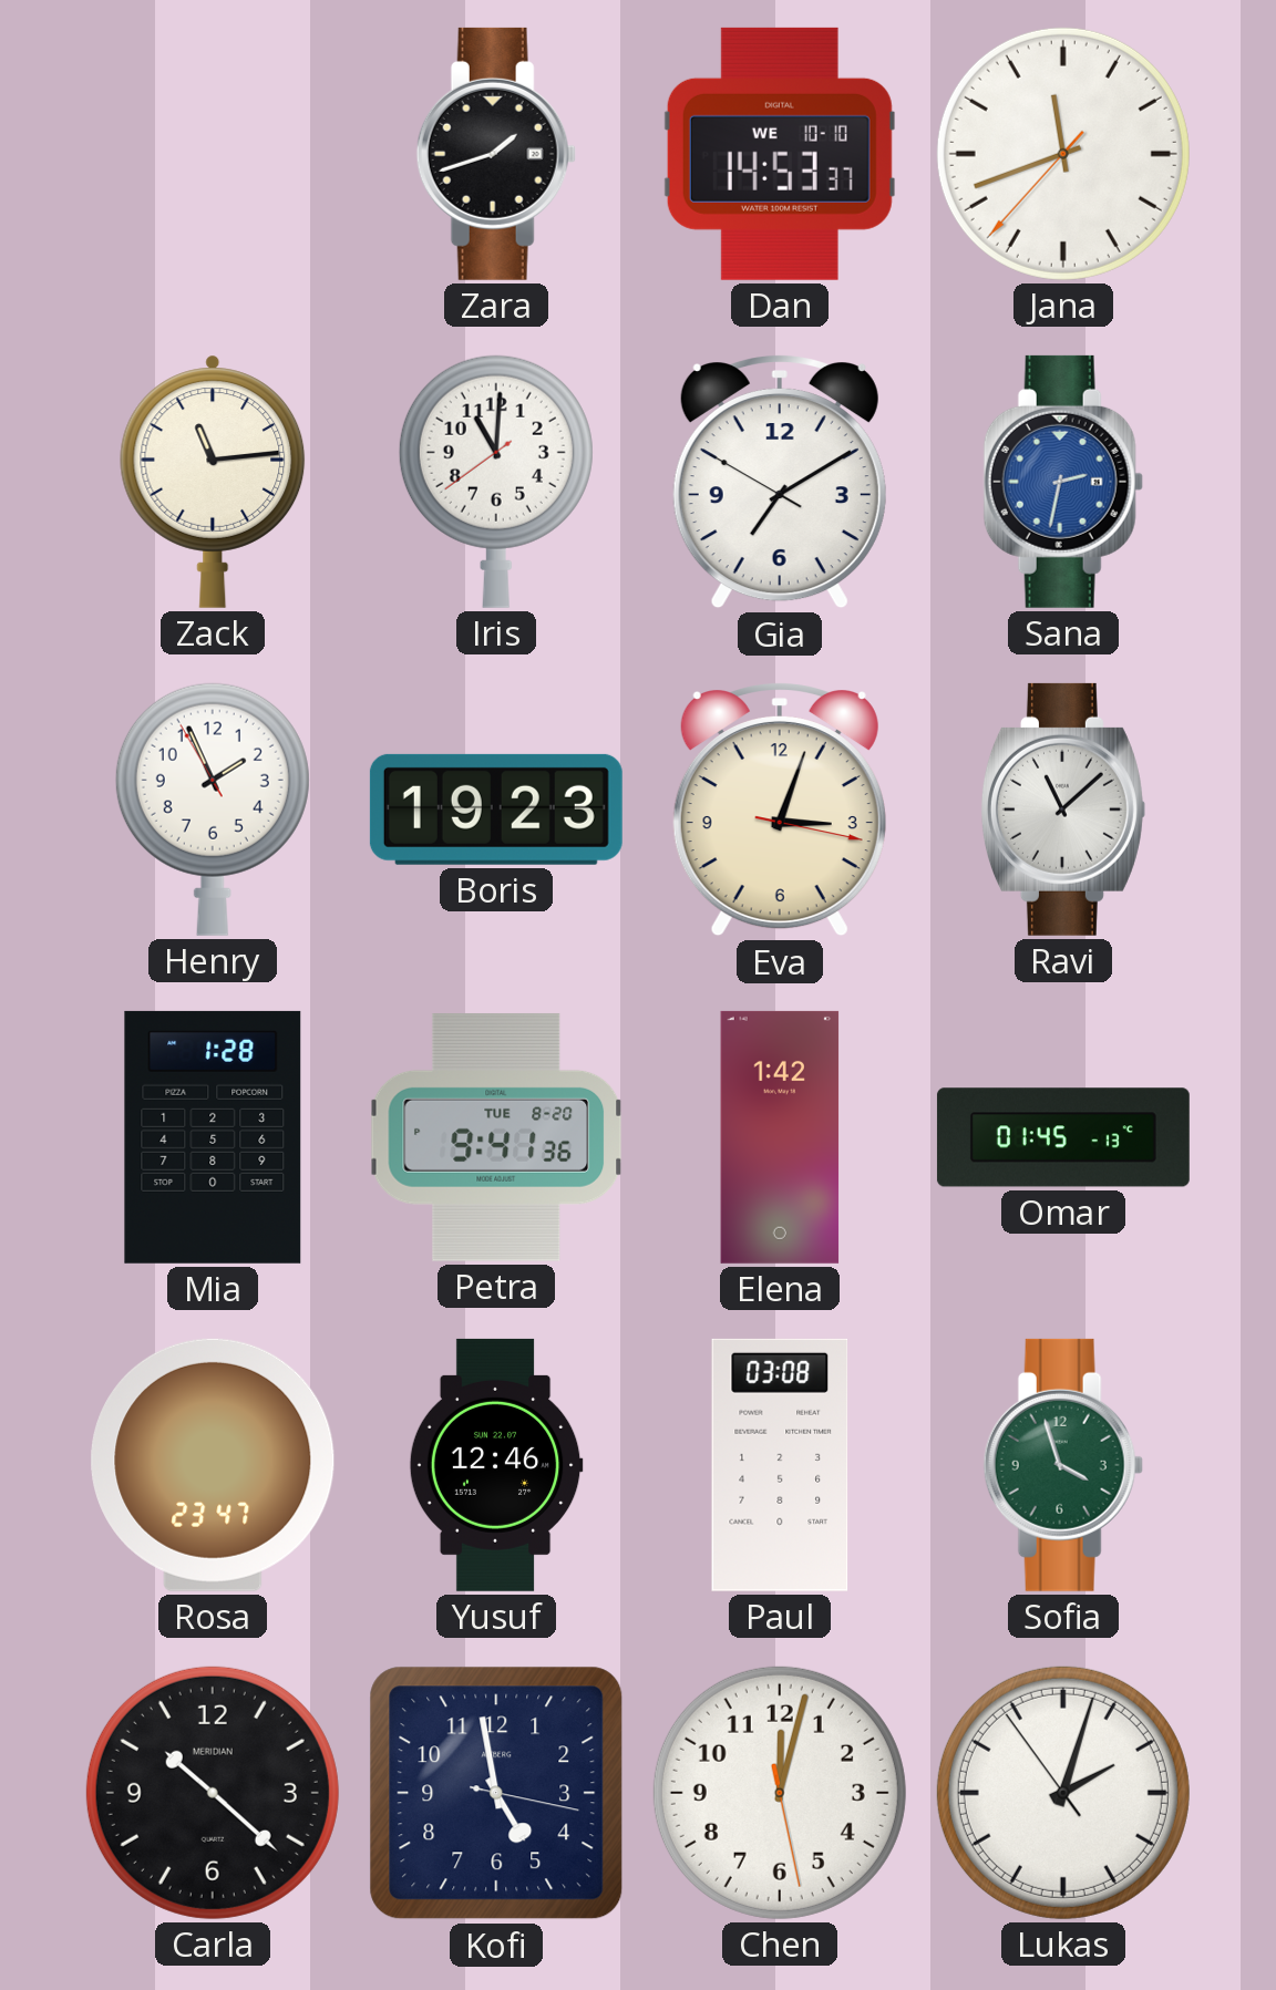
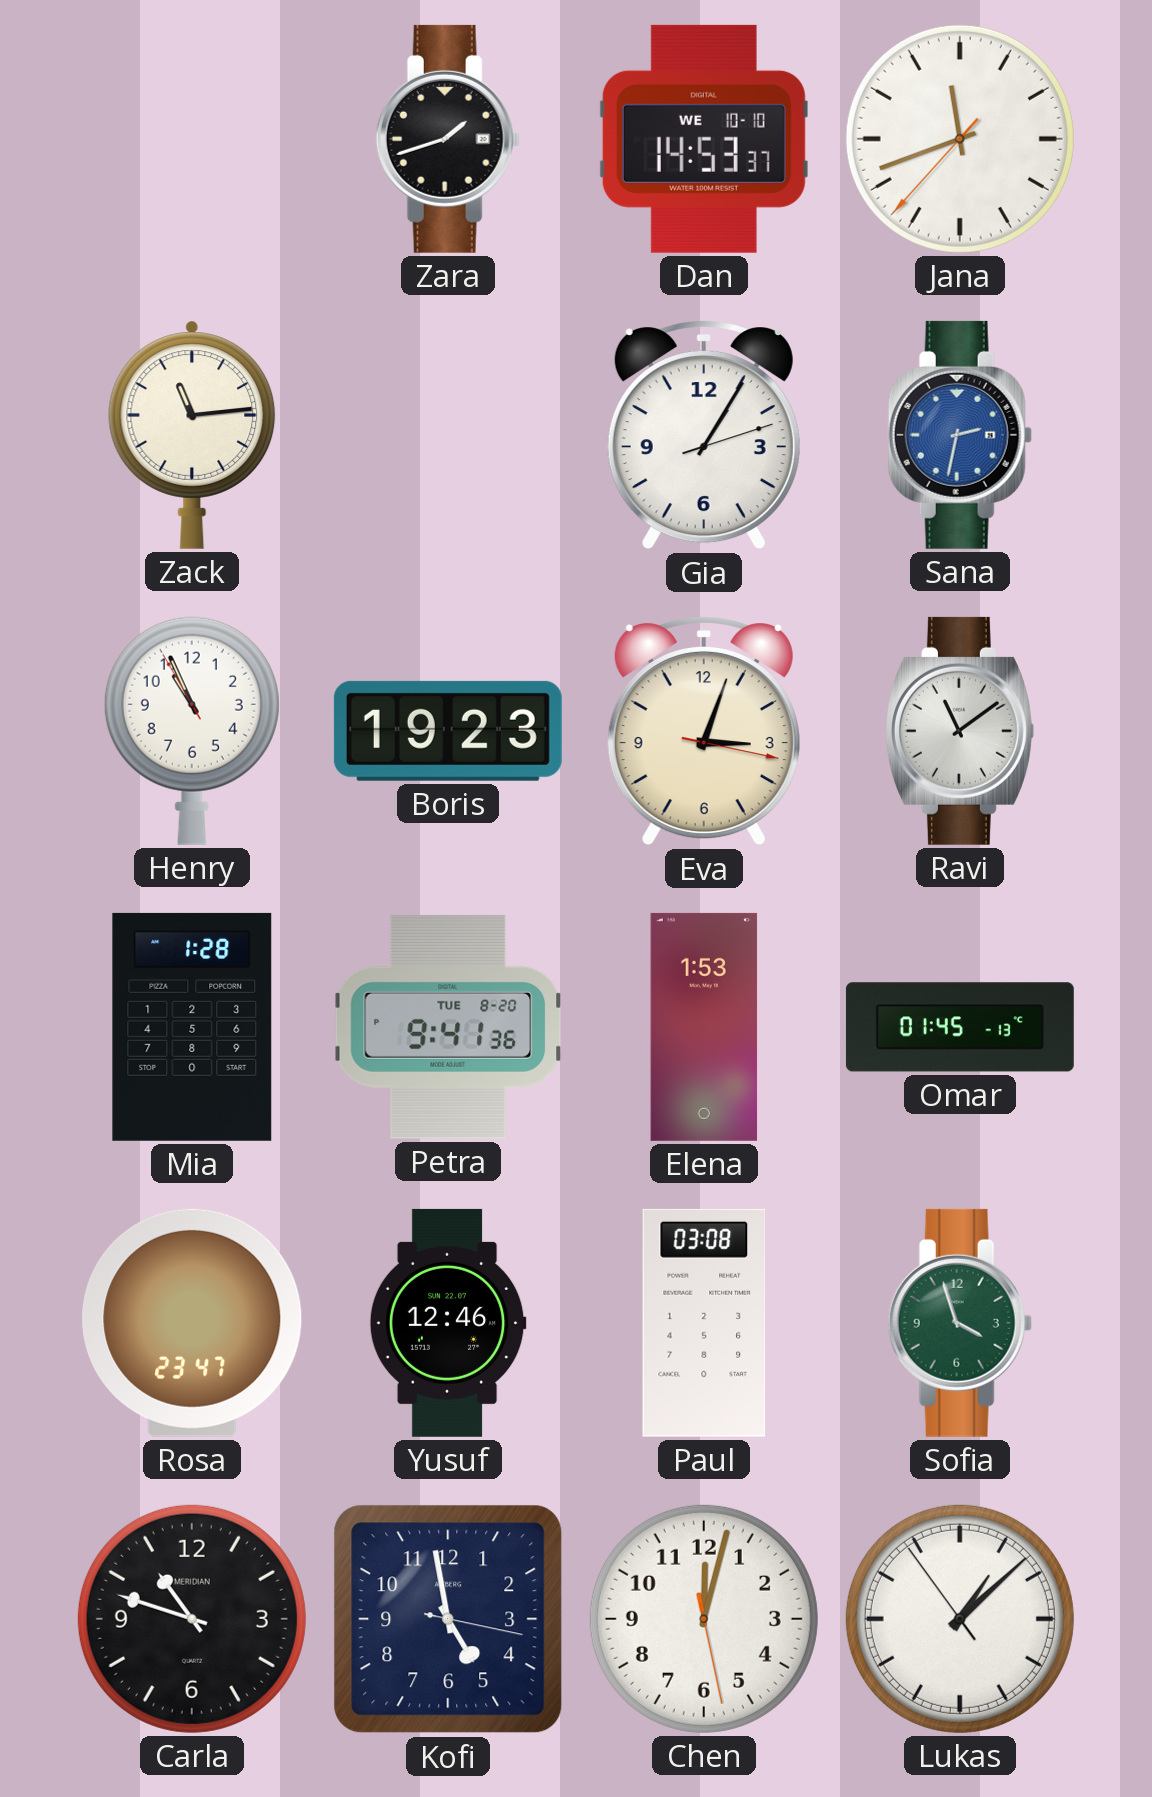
Iris: 11:00 -> none (496, 482)
Gia: 7:09 -> 1:05 (704, 435)
Henry: 1:55 -> 10:55 (192, 731)
Ravi: 11:08 -> 11:09 (959, 731)
Elena: 1:42 -> 1:53 (704, 1027)
Carla: 10:22 -> 10:48 (192, 1619)
Lukas: 2:02 -> 1:07 (960, 1619)
